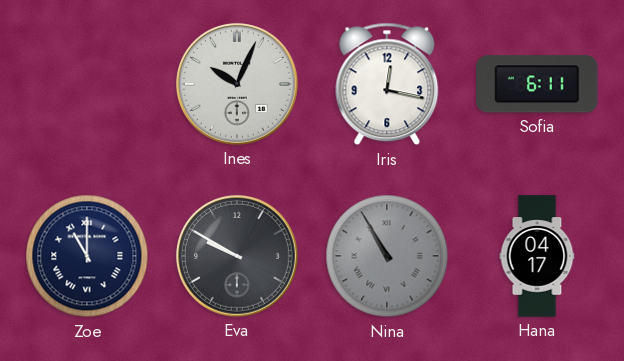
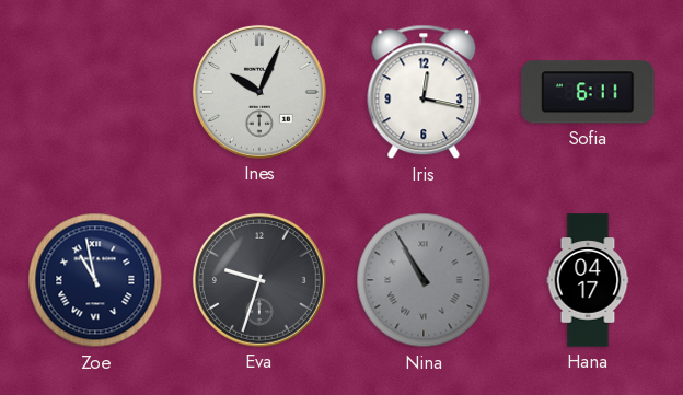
Zoe: 11:00 -> 10:58 (95, 280)
Eva: 9:50 -> 9:33 (259, 280)
